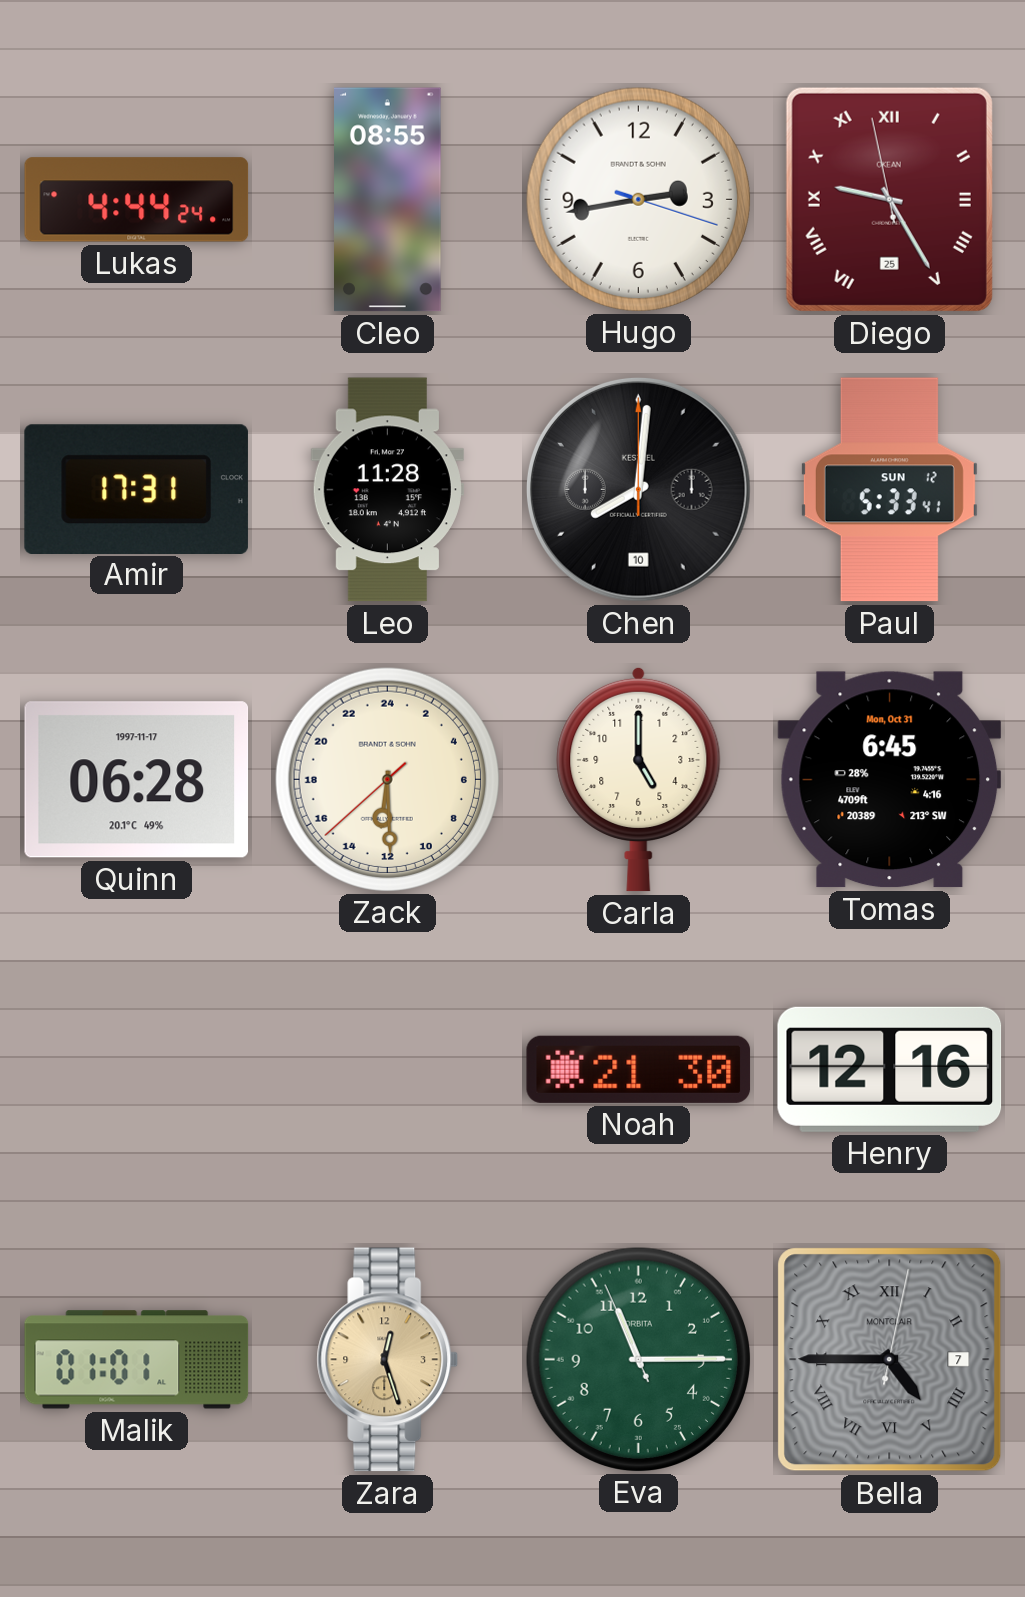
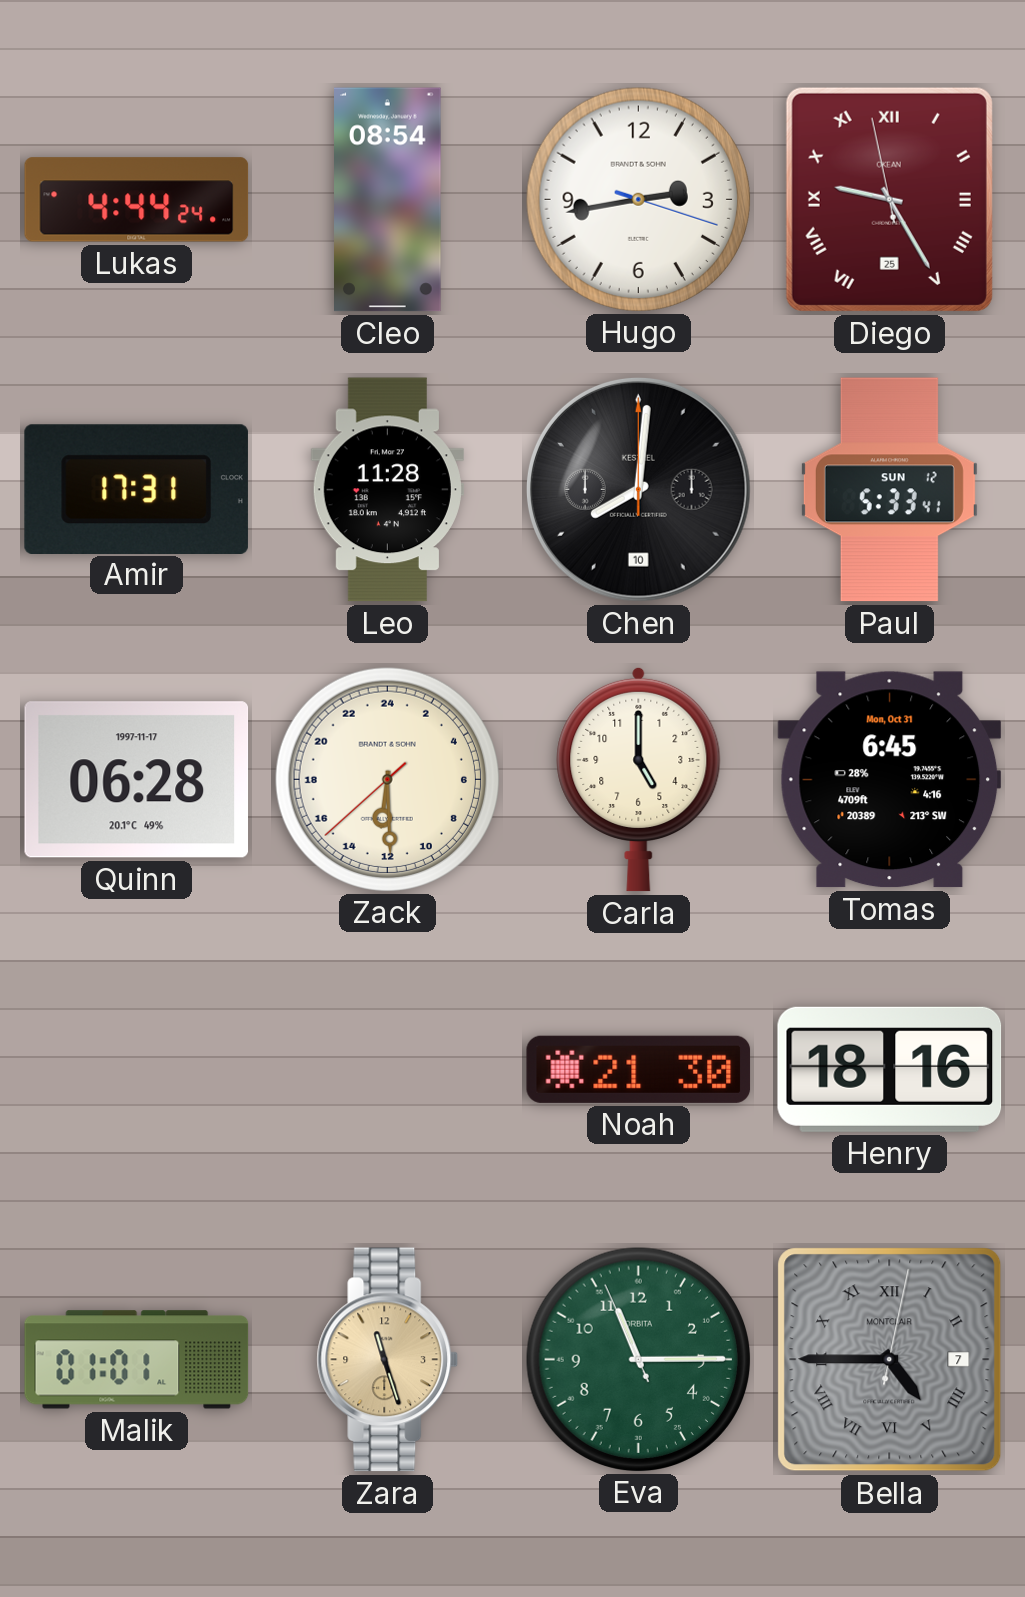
Cleo: 08:55 -> 08:54 (388, 200)
Henry: 12:16 -> 18:16 (890, 1069)
Zara: 12:27 -> 11:27 (388, 1360)
